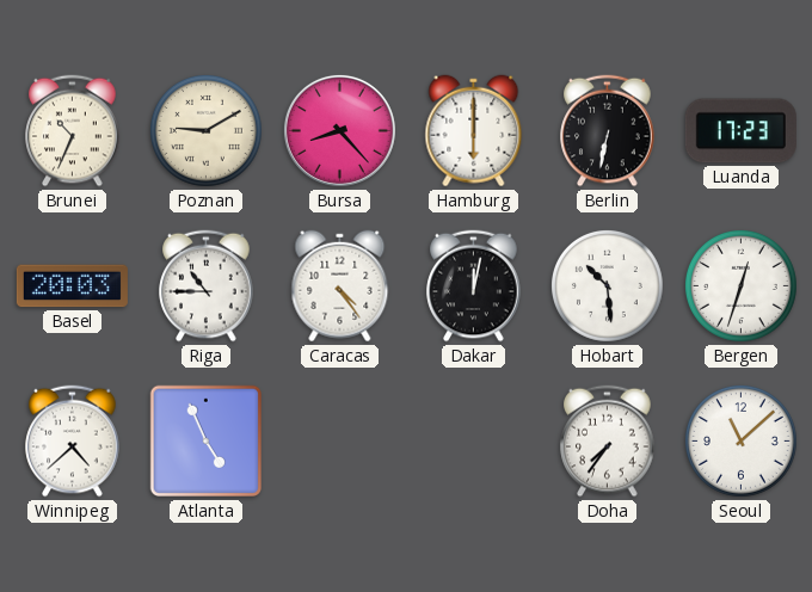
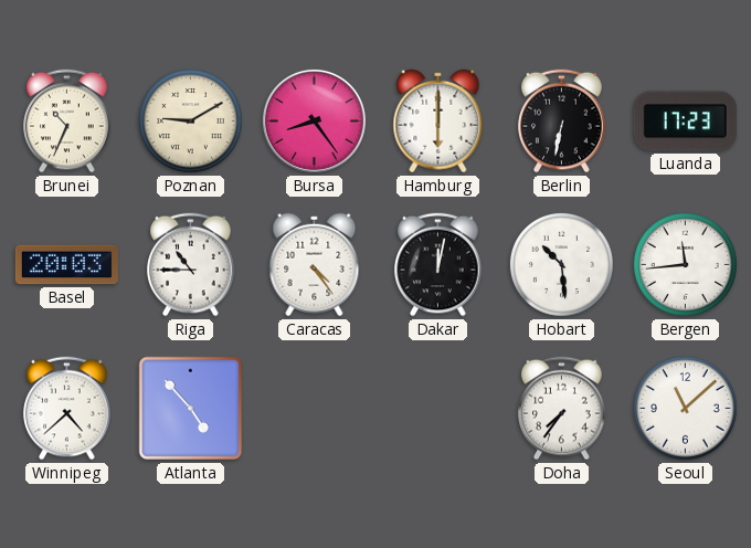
Bursa: 8:23 -> 8:24 (314, 120)
Bergen: 12:33 -> 11:44 (685, 264)
Atlanta: 4:56 -> 4:53 (191, 409)
